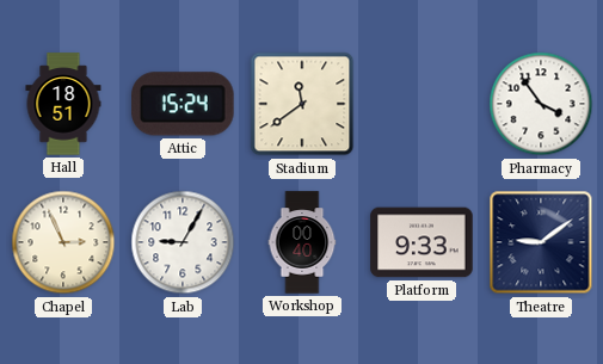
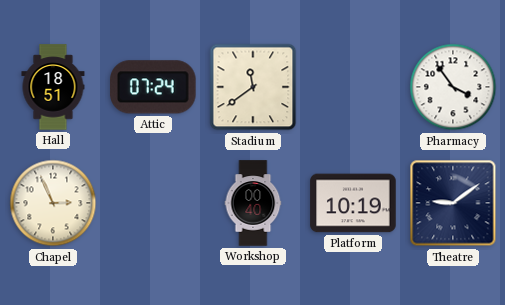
Attic: 15:24 -> 07:24 (153, 87)
Lab: 9:05 -> none (183, 242)
Platform: 9:33 -> 10:19 (353, 203)
